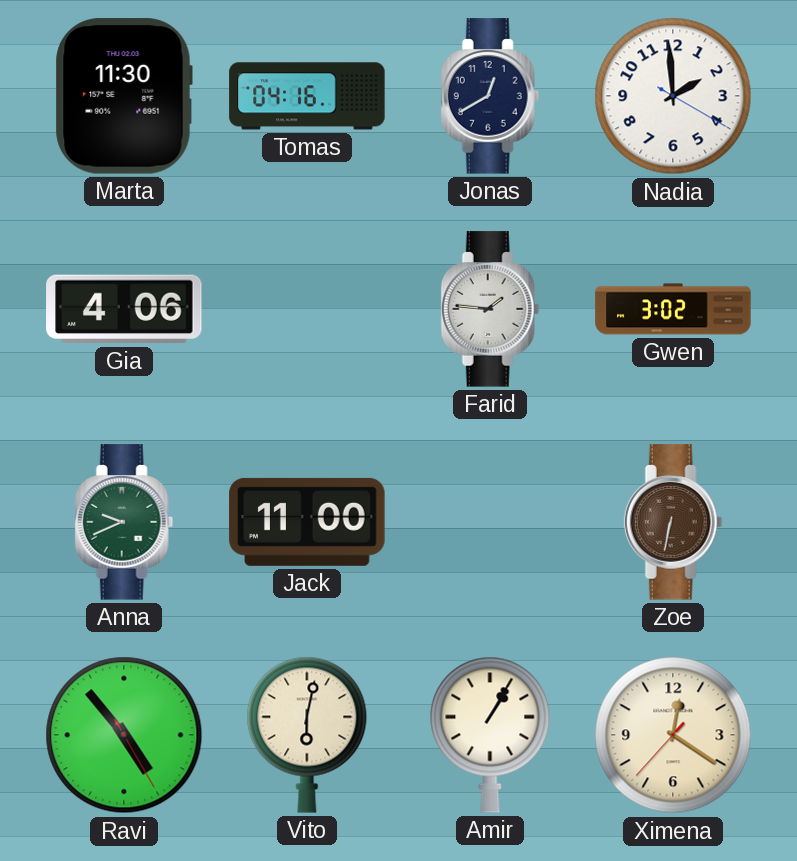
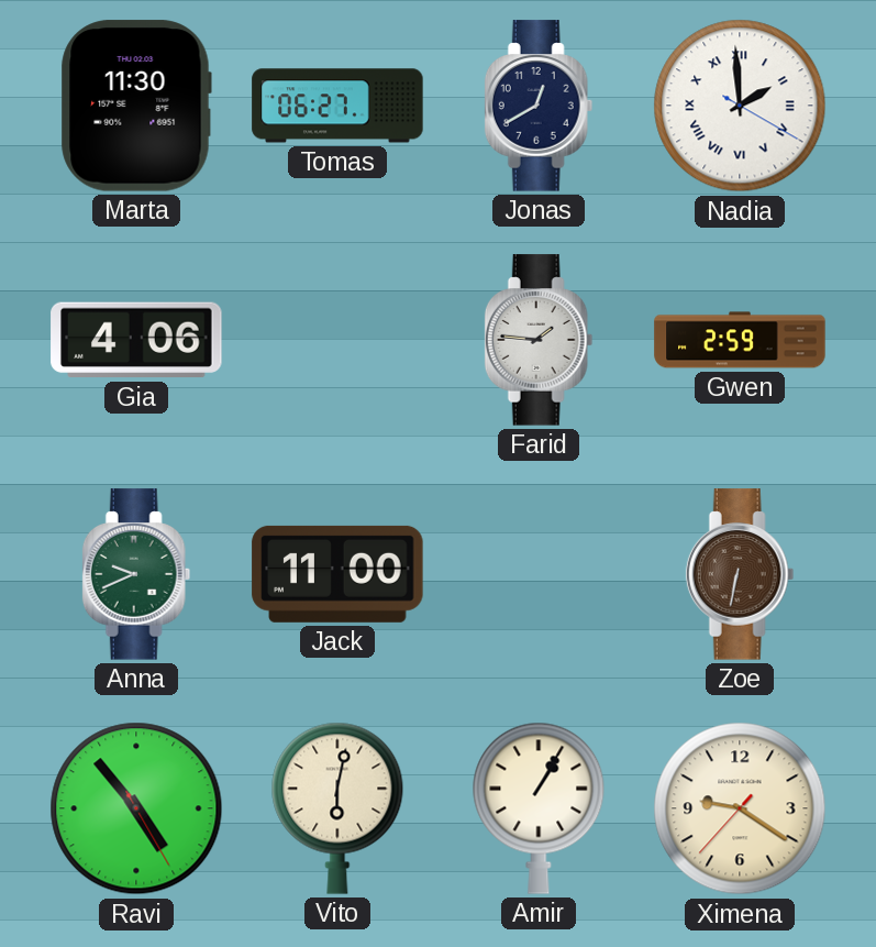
Tomas: 04:16 -> 06:27 (337, 106)
Nadia numerals: Arabic -> Roman (740, 106)
Gwen: 3:02 -> 2:59 (740, 340)
Ximena: 12:20 -> 9:20 (740, 808)
